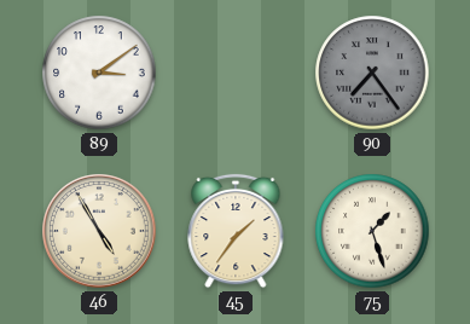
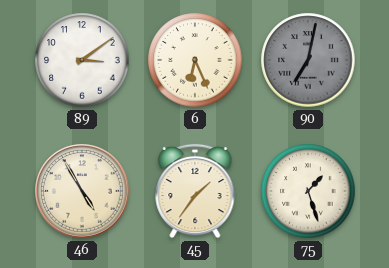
6: none -> 6:26 (195, 60)
90: 7:24 -> 7:02 (308, 60)
